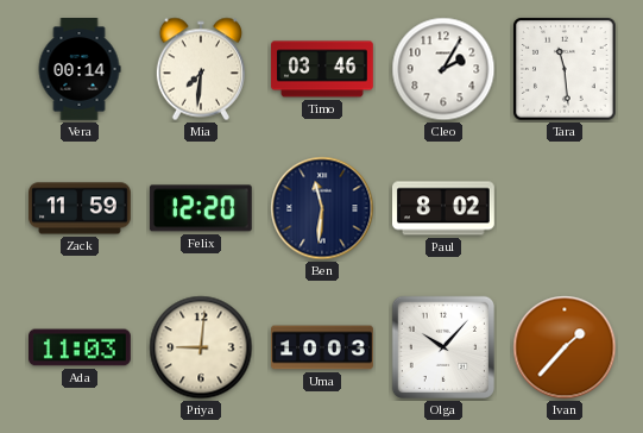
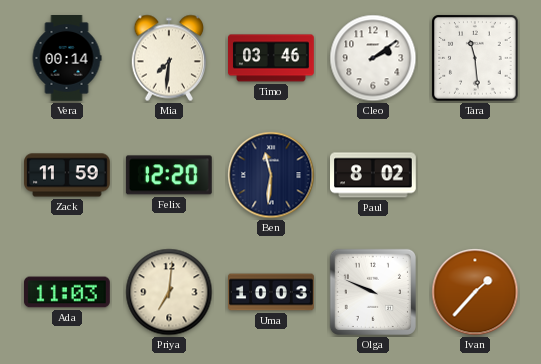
Cleo: 2:05 -> 2:09 (373, 58)
Priya: 9:01 -> 7:01 (169, 292)
Olga: 10:07 -> 9:49 (373, 292)
